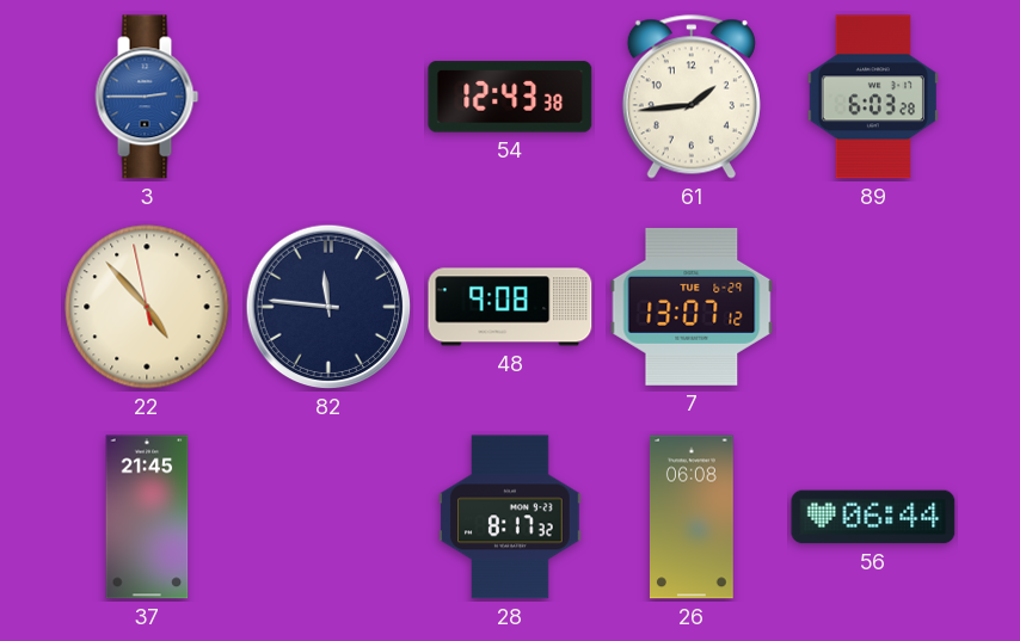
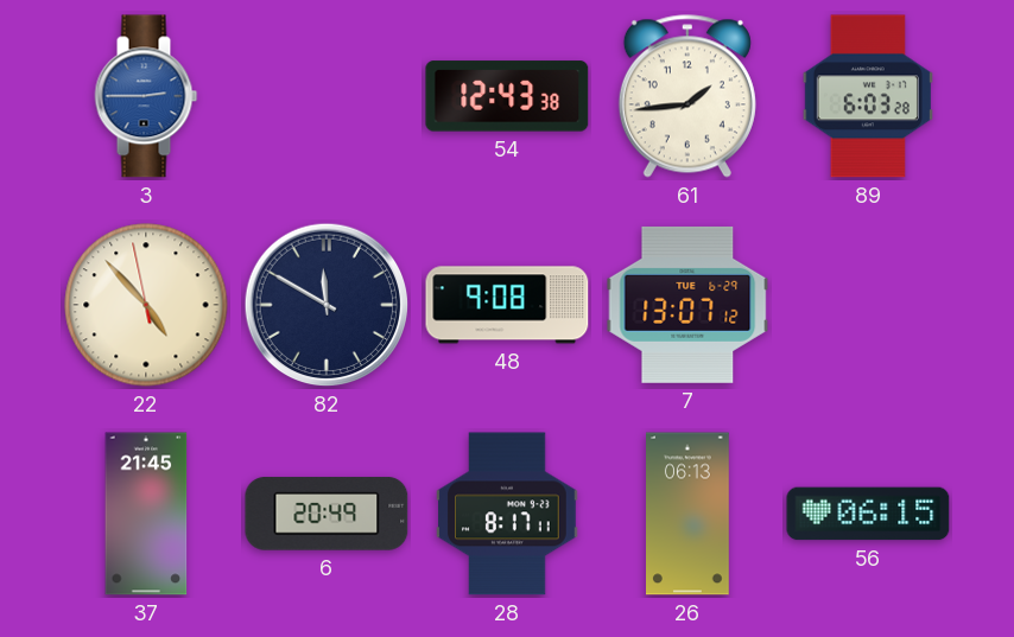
82: 11:46 -> 11:50 (327, 305)
6: none -> 20:49 (327, 514)
28: 8:17:32 -> 8:17:11 (507, 514)
26: 06:08 -> 06:13 (689, 514)
56: 06:44 -> 06:15 (868, 514)
